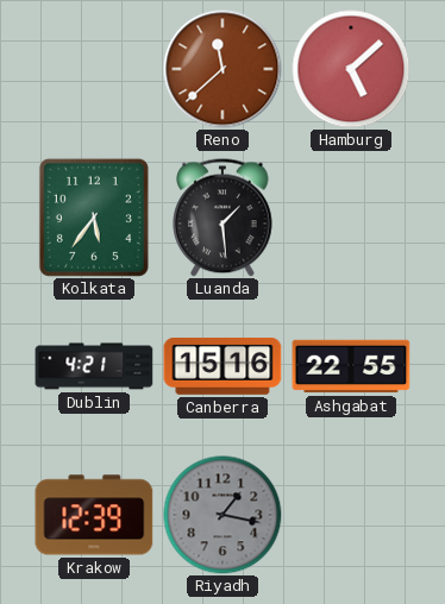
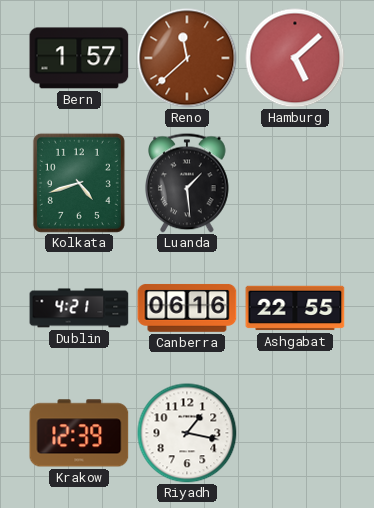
Bern: none -> 1:57 (79, 58)
Kolkata: 5:36 -> 4:42 (79, 183)
Canberra: 15:16 -> 06:16 (187, 308)
Riyadh dial: grey -> white (187, 433)
